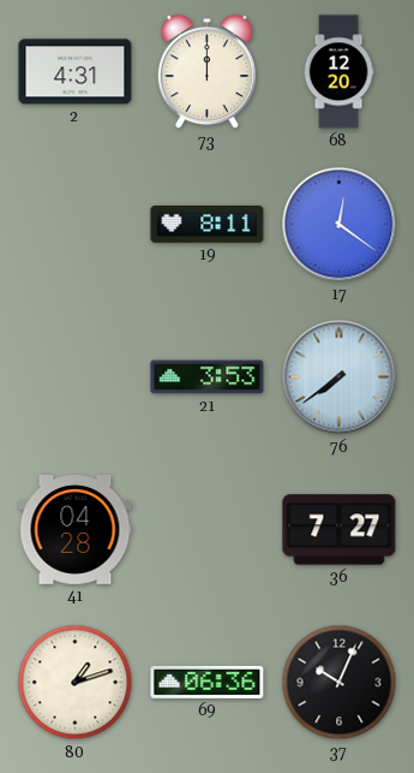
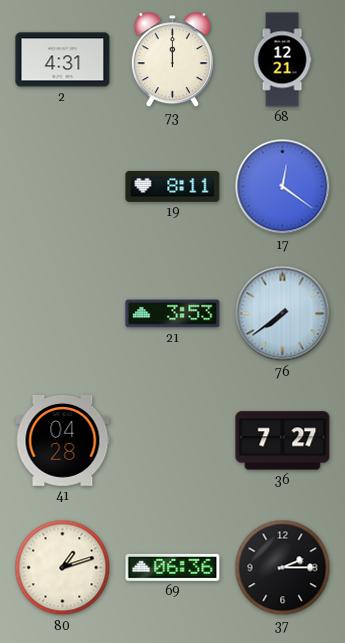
68: 12:20 -> 12:21 (282, 60)
37: 10:04 -> 2:15 (283, 568)
